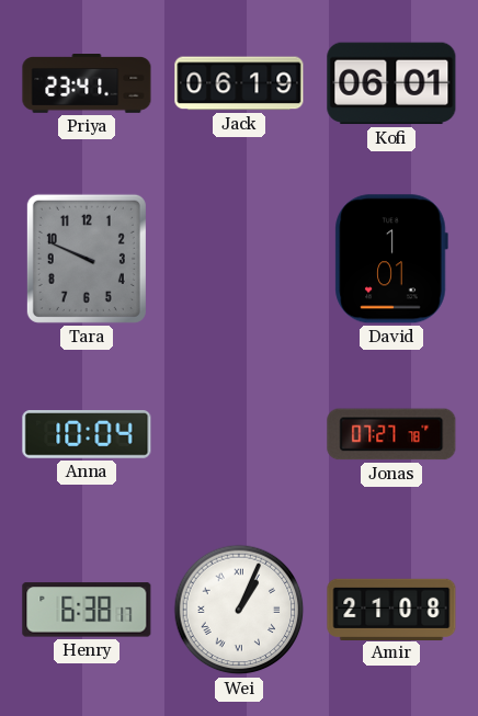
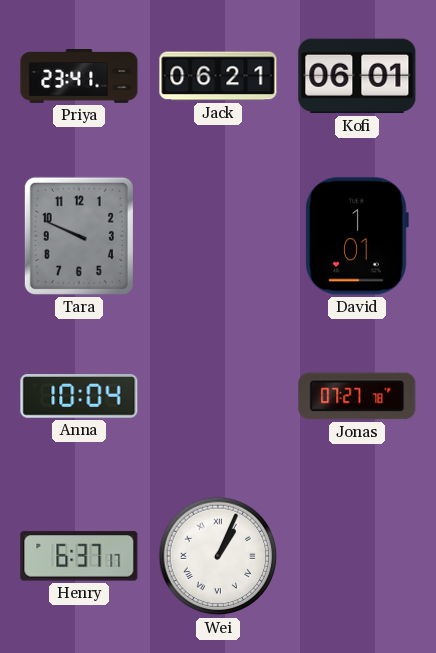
Jack: 06:19 -> 06:21 (218, 76)
Henry: 6:38 -> 6:37 (79, 556)
Amir: 21:08 -> none (391, 609)
